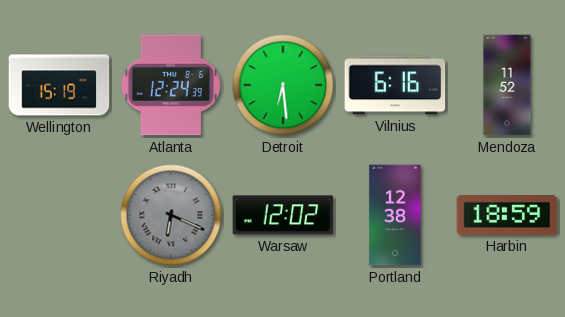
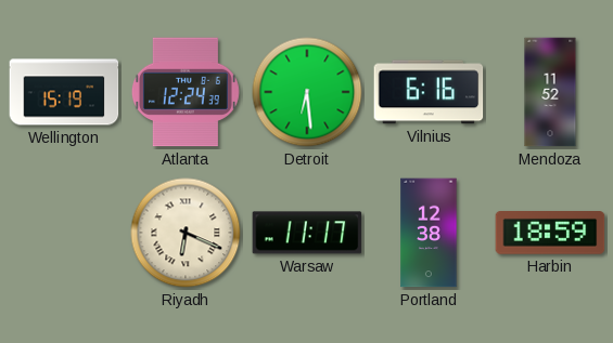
Riyadh dial: grey -> cream (186, 233)
Warsaw: 12:02 -> 11:17 (307, 233)
